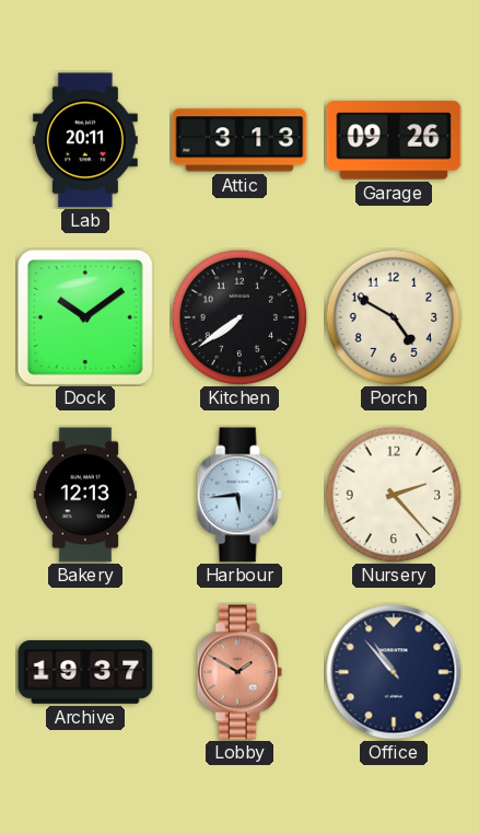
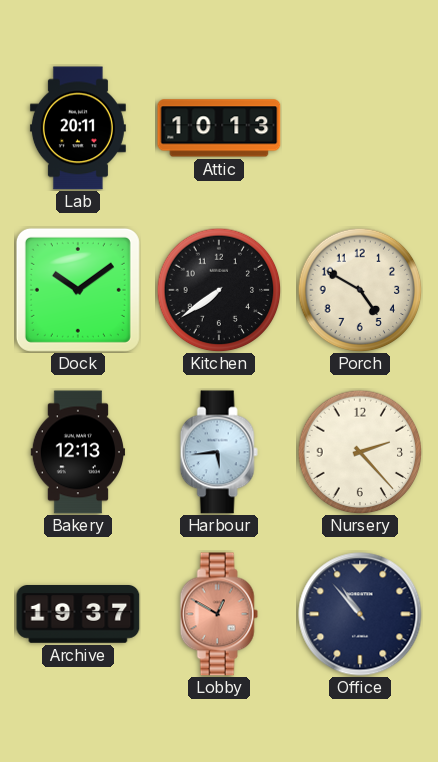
Attic: 3:13 -> 10:13 (219, 128)
Garage: 09:26 -> none (394, 140)
Lobby: 1:50 -> 12:50 (219, 614)
